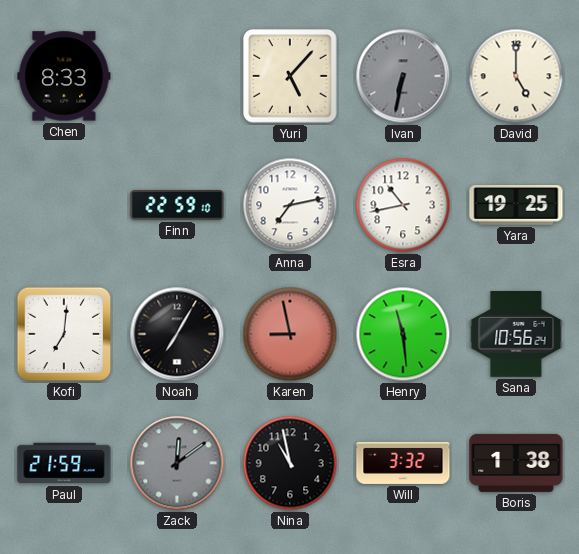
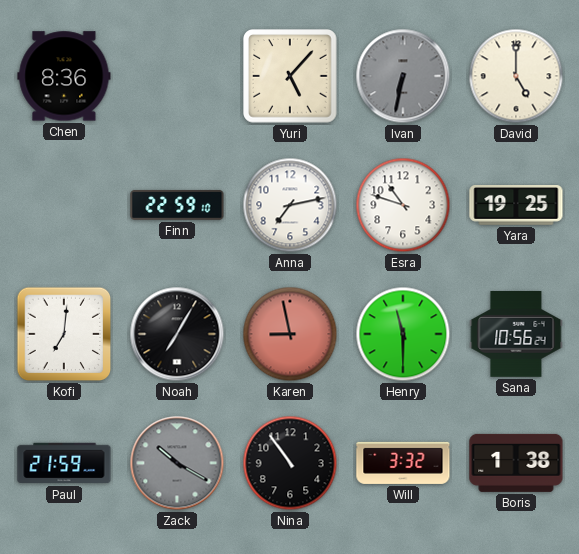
Chen: 8:33 -> 8:36 (64, 76)
Esra: 10:43 -> 10:48 (403, 205)
Henry: 11:29 -> 11:30 (403, 334)
Zack: 12:09 -> 10:20 (177, 463)
Nina: 10:58 -> 10:54 (290, 463)
